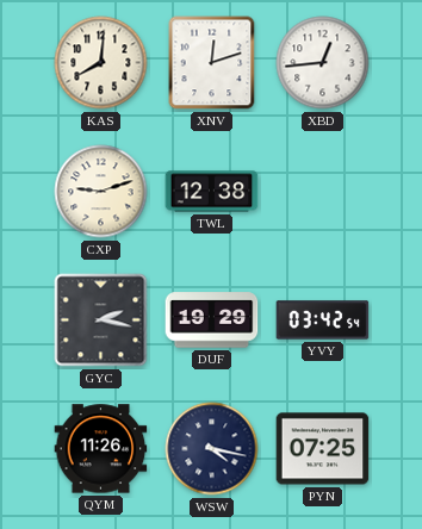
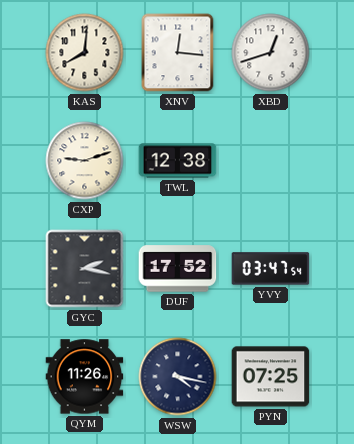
XNV: 12:12 -> 12:16 (178, 53)
XBD: 12:44 -> 12:42 (271, 53)
DUF: 19:29 -> 17:52 (178, 269)
YVY: 03:42 -> 03:47 (271, 269)
